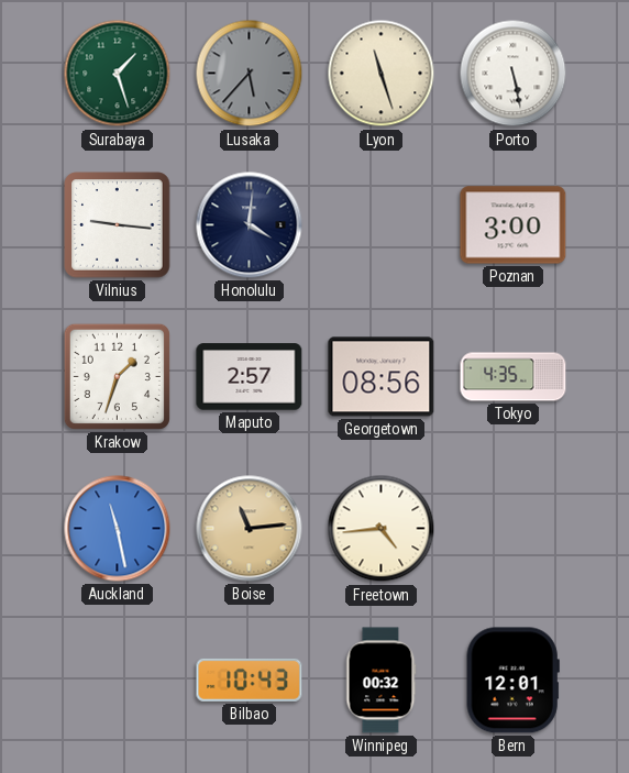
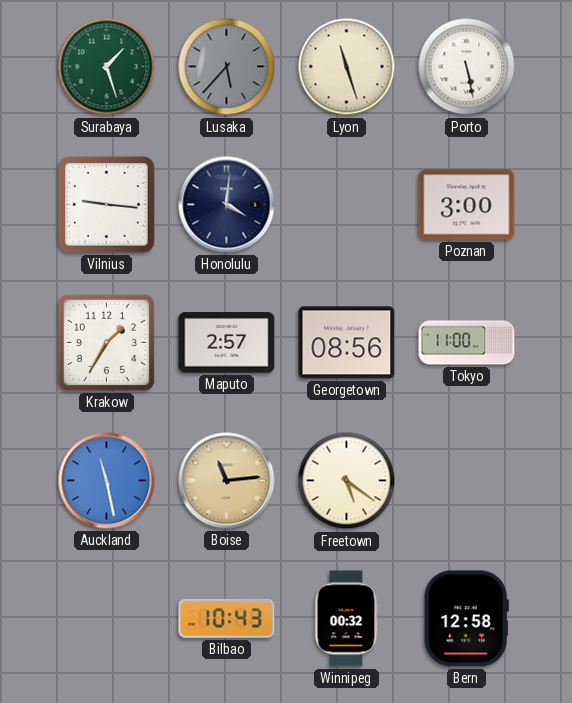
Krakow: 1:33 -> 1:35 (106, 342)
Tokyo: 4:35 -> 11:00 (467, 343)
Freetown: 4:44 -> 5:21 (347, 481)
Bern: 12:01 -> 12:58 (466, 619)
